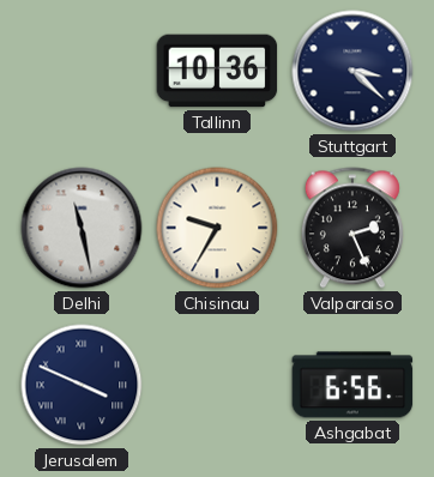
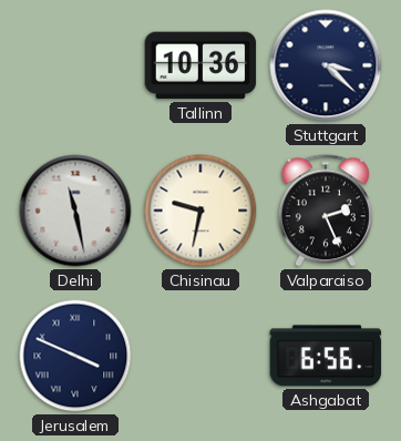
Chisinau: 9:35 -> 9:32 (200, 211)
